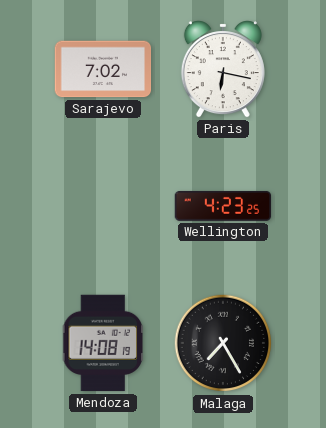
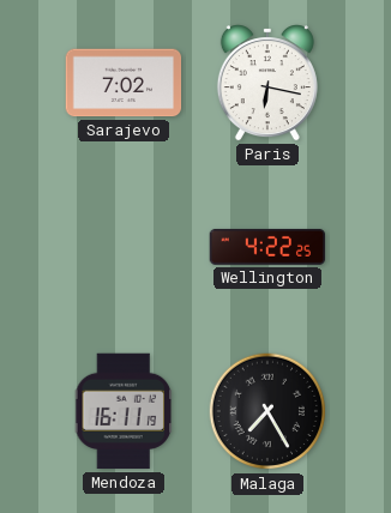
Wellington: 4:23 -> 4:22 (267, 247)
Mendoza: 14:08 -> 16:11 (124, 411)
